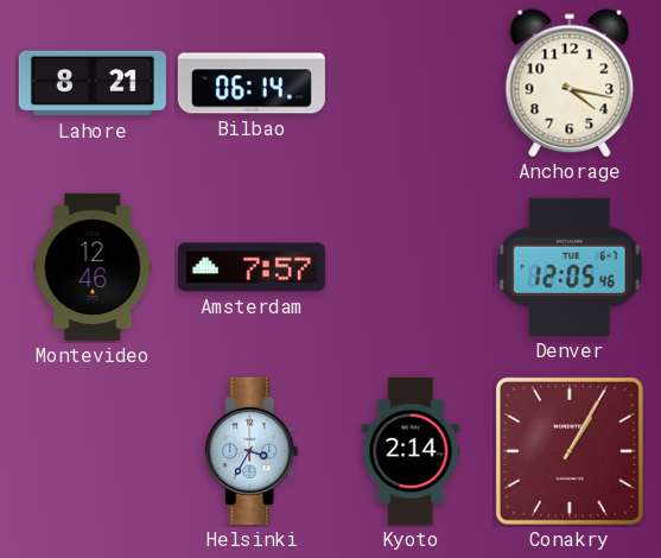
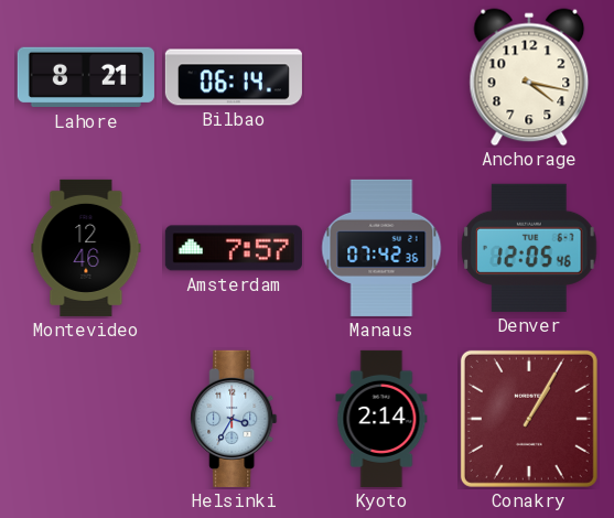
Manaus: none -> 07:42 (381, 248)
